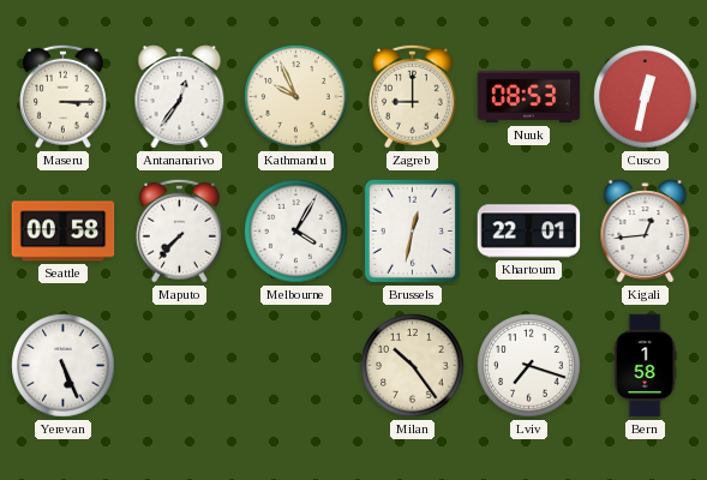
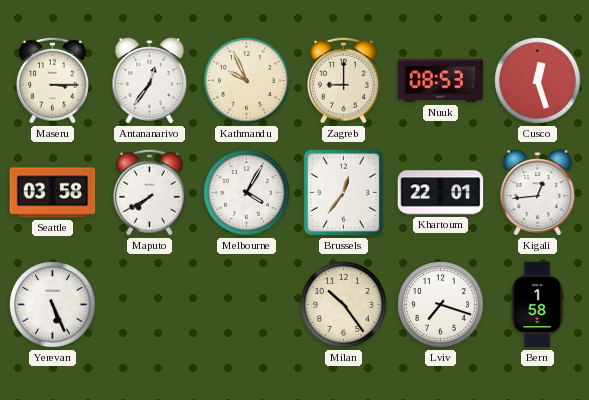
Cusco: 12:32 -> 12:27 (538, 81)
Seattle: 00:58 -> 03:58 (53, 193)
Maputo: 7:37 -> 7:40 (149, 192)
Brussels: 12:32 -> 12:36 (343, 192)
